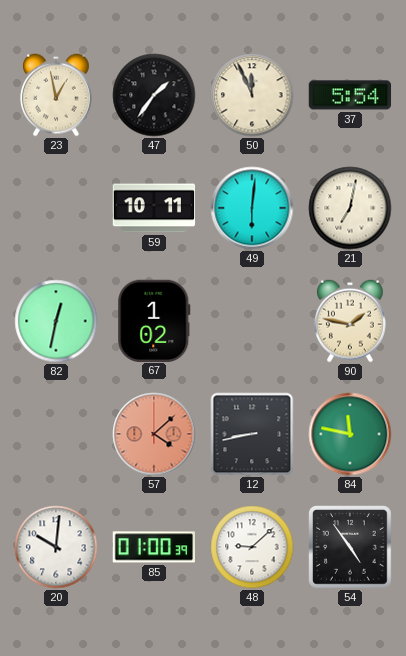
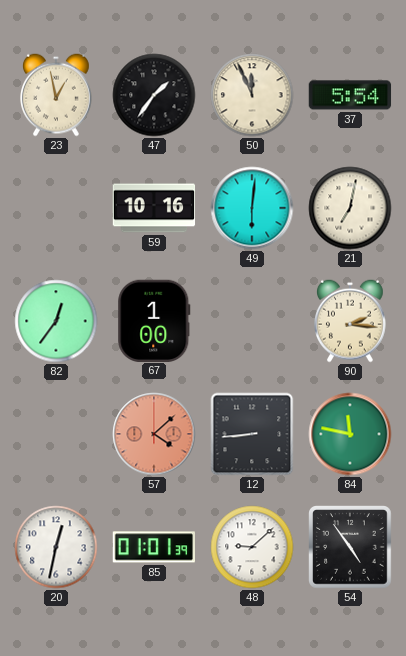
59: 10:11 -> 10:16 (154, 208)
82: 12:32 -> 12:36 (56, 321)
67: 1:02 -> 1:00 (154, 320)
90: 1:47 -> 2:16 (351, 321)
12: 8:43 -> 8:44 (252, 434)
20: 10:01 -> 12:32 (56, 547)
85: 01:00 -> 01:01 (153, 547)
